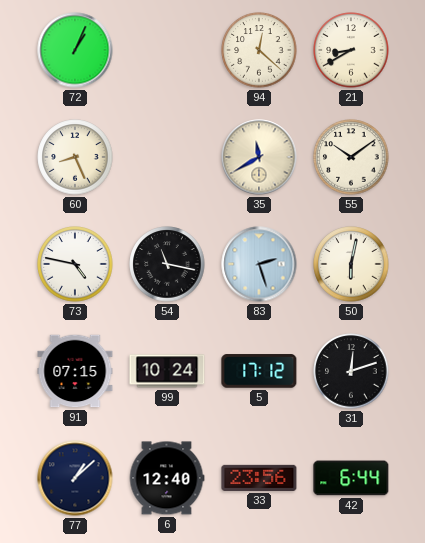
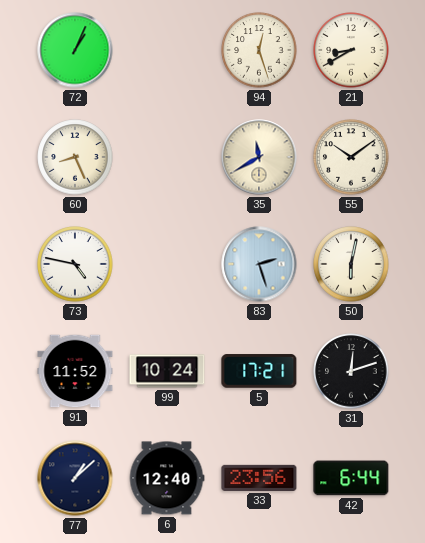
94: 12:22 -> 12:27 (259, 50)
54: 11:17 -> none (167, 264)
91: 07:15 -> 11:52 (75, 371)
5: 17:12 -> 17:21 (259, 371)
